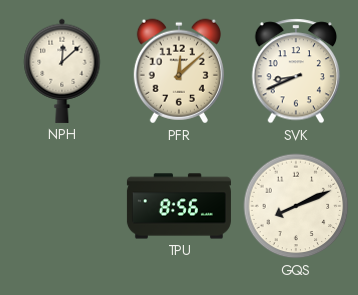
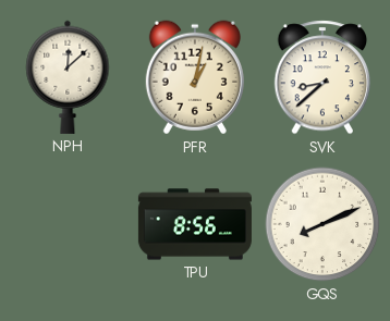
PFR: 12:08 -> 1:02 (195, 77)
SVK: 8:41 -> 8:38 (322, 77)
